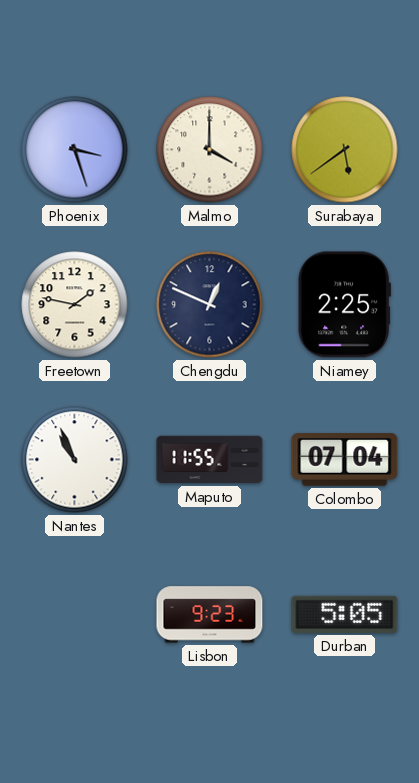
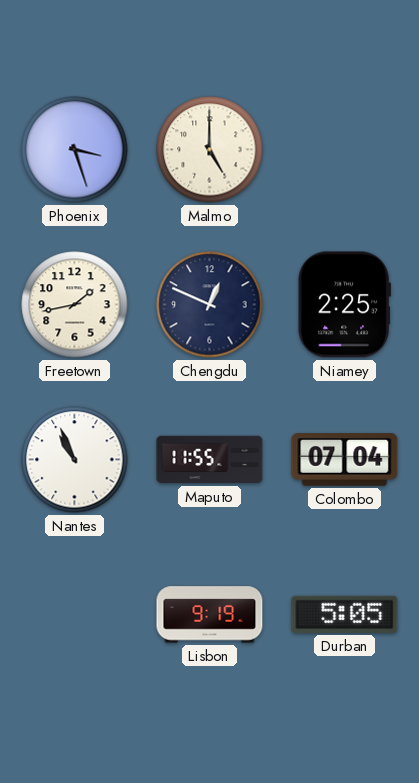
Malmo: 4:00 -> 5:00 (210, 150)
Surabaya: 5:39 -> none (345, 150)
Freetown: 1:47 -> 1:43 (75, 305)
Lisbon: 9:23 -> 9:19 (210, 615)
